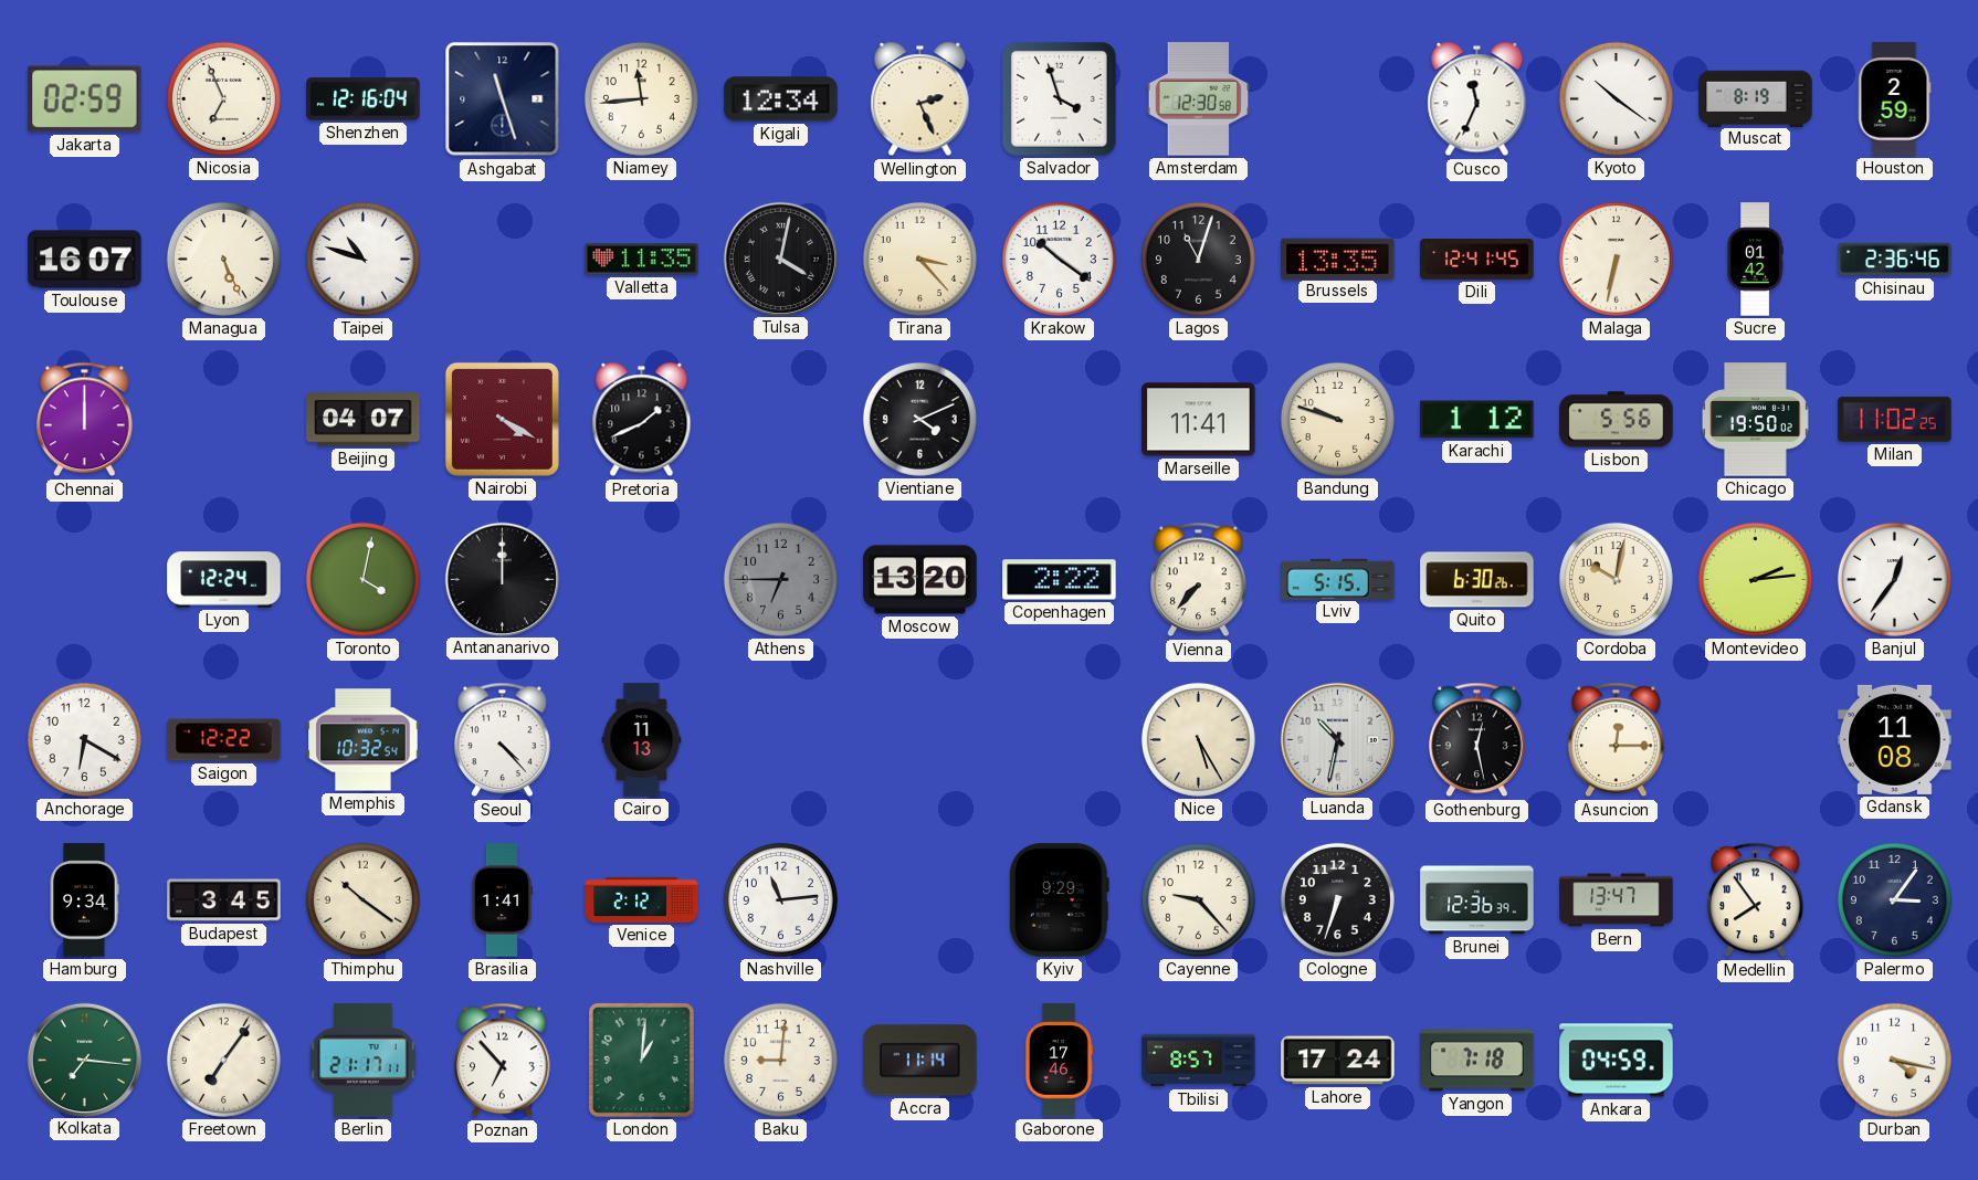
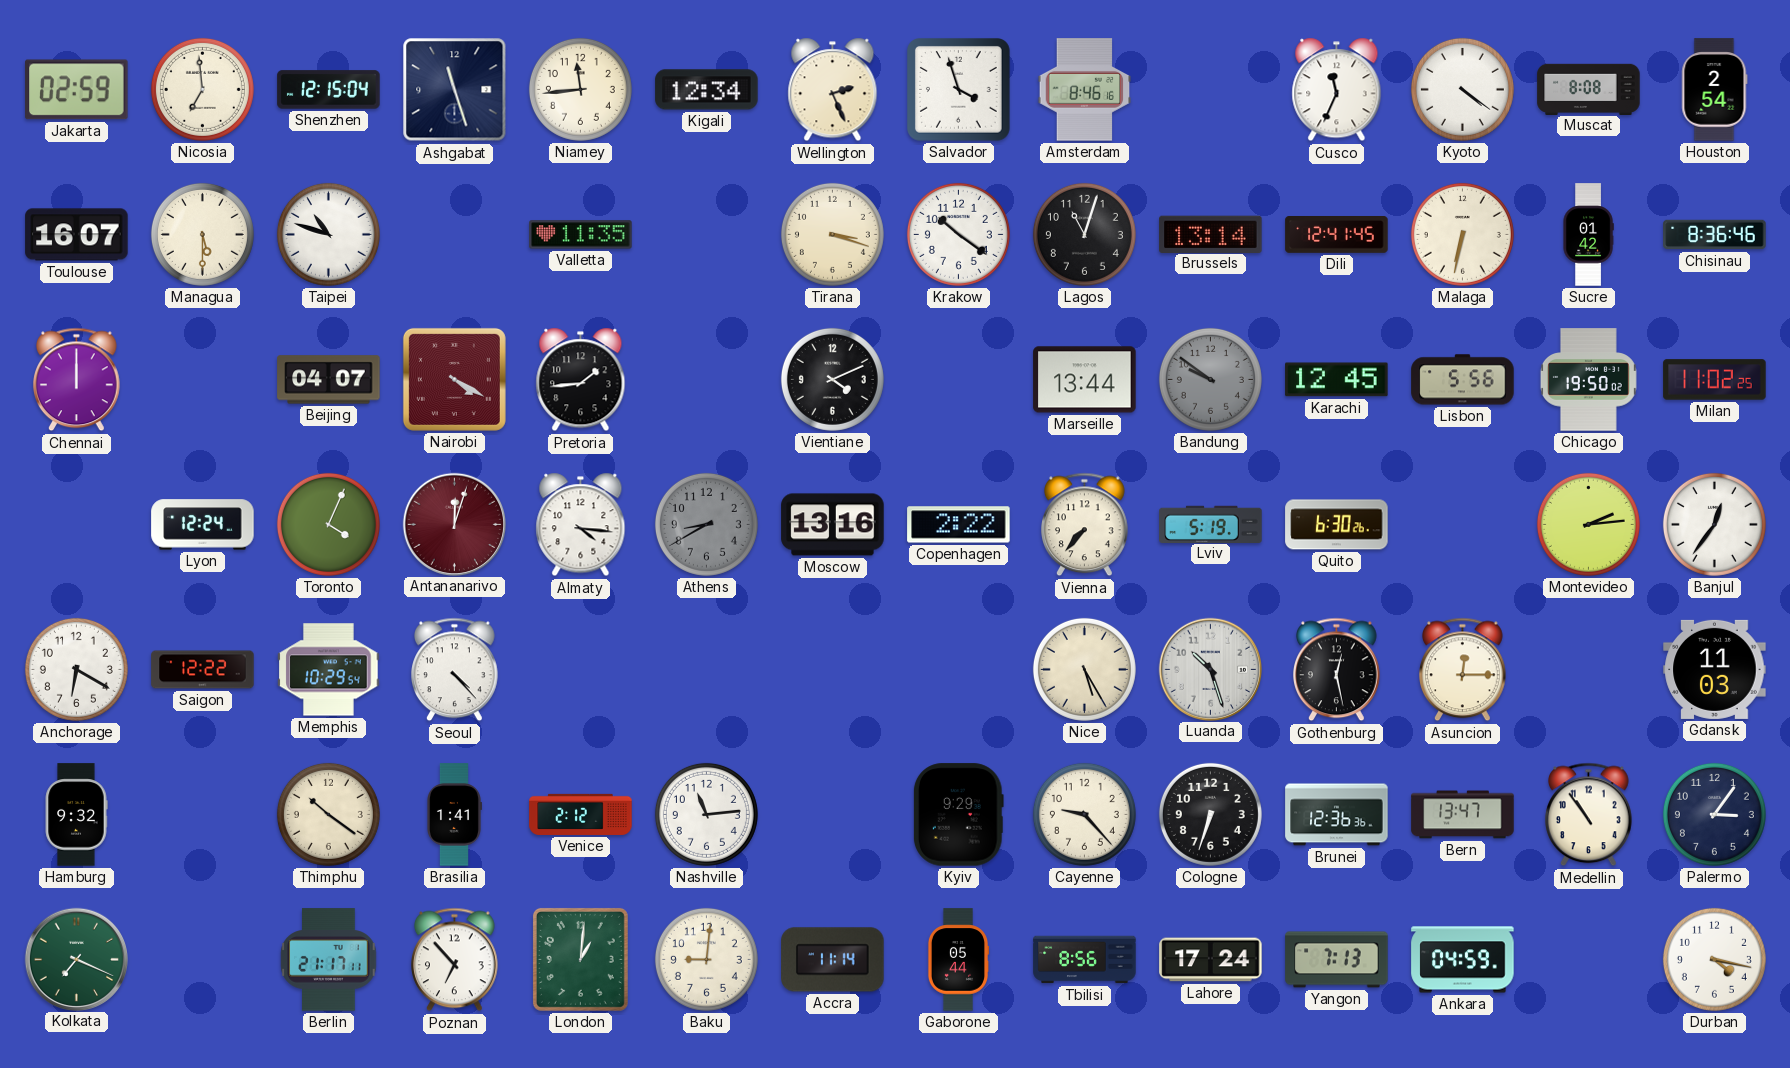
Nicosia: 6:56 -> 6:59 (202, 89)
Shenzhen: 12:16 -> 12:15 (329, 90)
Amsterdam: 12:30 -> 8:46 (1085, 90)
Kyoto: 10:21 -> 4:21 (1462, 89)
Muscat: 8:19 -> 8:08 (1589, 89)
Houston: 2:59 -> 2:54 (1715, 90)
Managua: 5:26 -> 5:30 (202, 234)
Tulsa: 4:02 -> none (780, 259)
Tirana: 3:23 -> 3:18 (832, 234)
Brussels: 13:35 -> 13:14 (1211, 234)
Chisinau: 2:36 -> 8:36 (1715, 235)
Pretoria: 1:41 -> 1:44 (581, 380)
Marseille: 11:41 -> 13:44 (1085, 380)
Bandung: 9:48 -> 9:51 (1210, 379)
Bandung dial: cream -> grey (1210, 379)
Karachi: 1:12 -> 12:45 (1337, 380)
Toronto: 4:02 -> 4:04 (328, 524)
Antananarivo: 12:00 -> 12:03 (454, 524)
Antananarivo dial: black -> burgundy (454, 524)
Almaty: none -> 4:16 (581, 525)
Athens: 6:45 -> 8:40 (706, 524)
Moscow: 13:20 -> 13:16 (833, 525)
Lviv: 5:15 -> 5:19 (1211, 524)
Cordoba: 10:02 -> none (1616, 579)
Memphis: 10:32 -> 10:29 (329, 670)
Cairo: 11:13 -> none (642, 740)
Luanda: 10:32 -> 10:27 (1210, 669)
Gdansk: 11:08 -> 11:03 (1715, 669)
Hamburg: 9:34 -> 9:32 (76, 815)
Budapest: 3:45 -> none (224, 900)
Brunei: 12:36:39 -> 12:36:36 (1337, 815)
Medellin: 7:54 -> 10:54 (1589, 815)
Kolkata: 7:16 -> 7:19 (76, 959)
Freetown: 7:06 -> none (223, 1060)
Gaborone: 17:46 -> 05:44 (958, 960)
Tbilisi: 8:57 -> 8:56 (1085, 960)
Yangon: 7:18 -> 7:13 (1337, 960)
